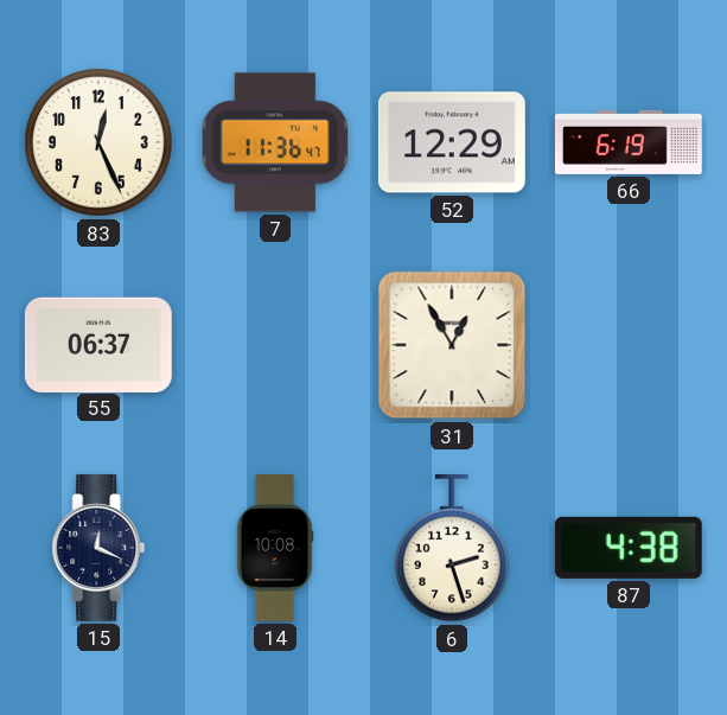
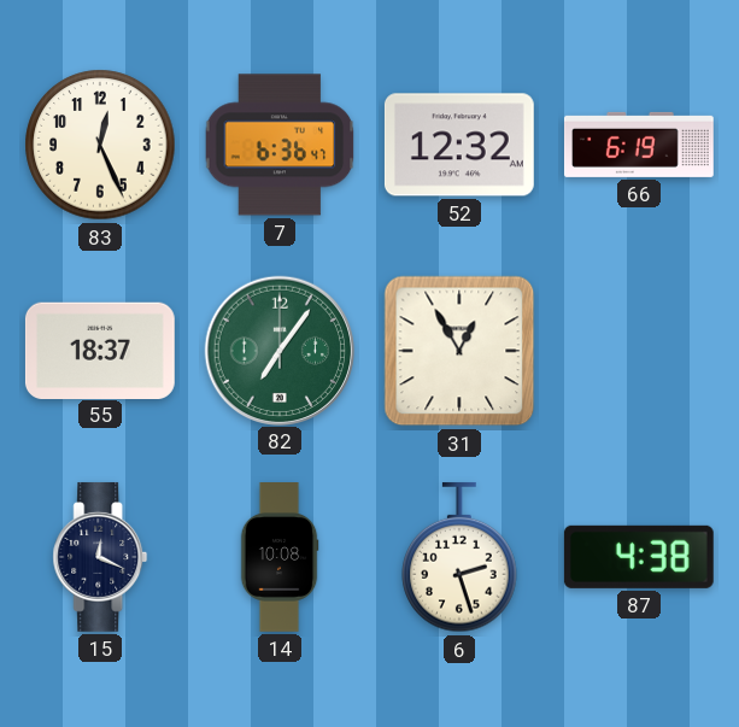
7: 11:36 -> 6:36 (280, 145)
52: 12:29 -> 12:32 (459, 145)
55: 06:37 -> 18:37 (100, 350)
82: none -> 7:06 (278, 350)
